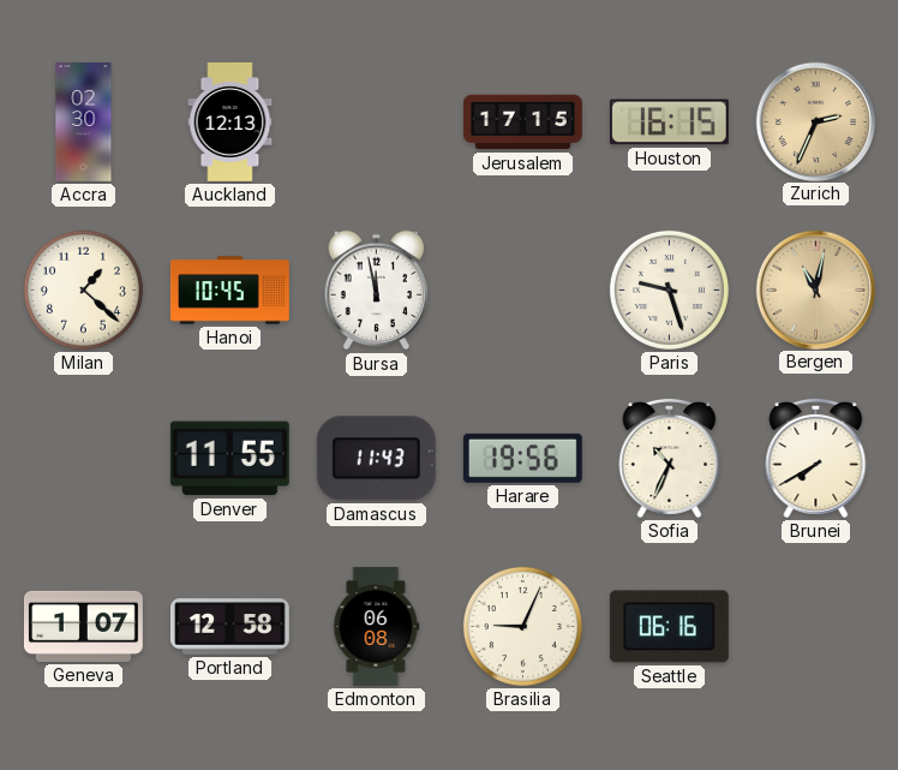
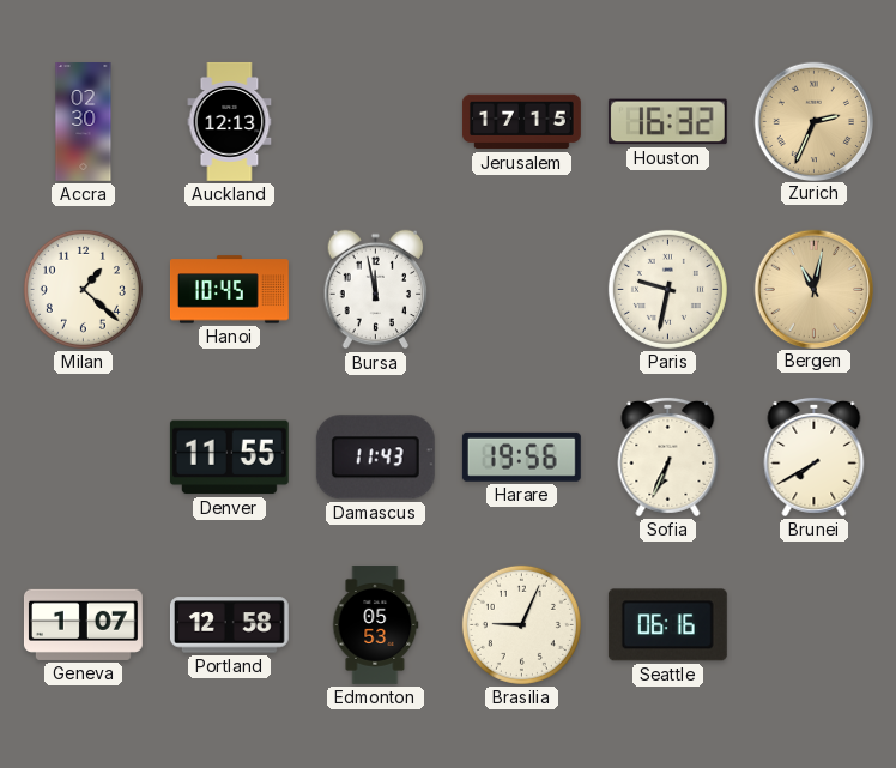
Houston: 16:15 -> 16:32 (667, 122)
Paris: 9:27 -> 9:32 (667, 289)
Sofia: 10:34 -> 6:34 (668, 456)
Edmonton: 06:08 -> 05:53 (375, 624)
